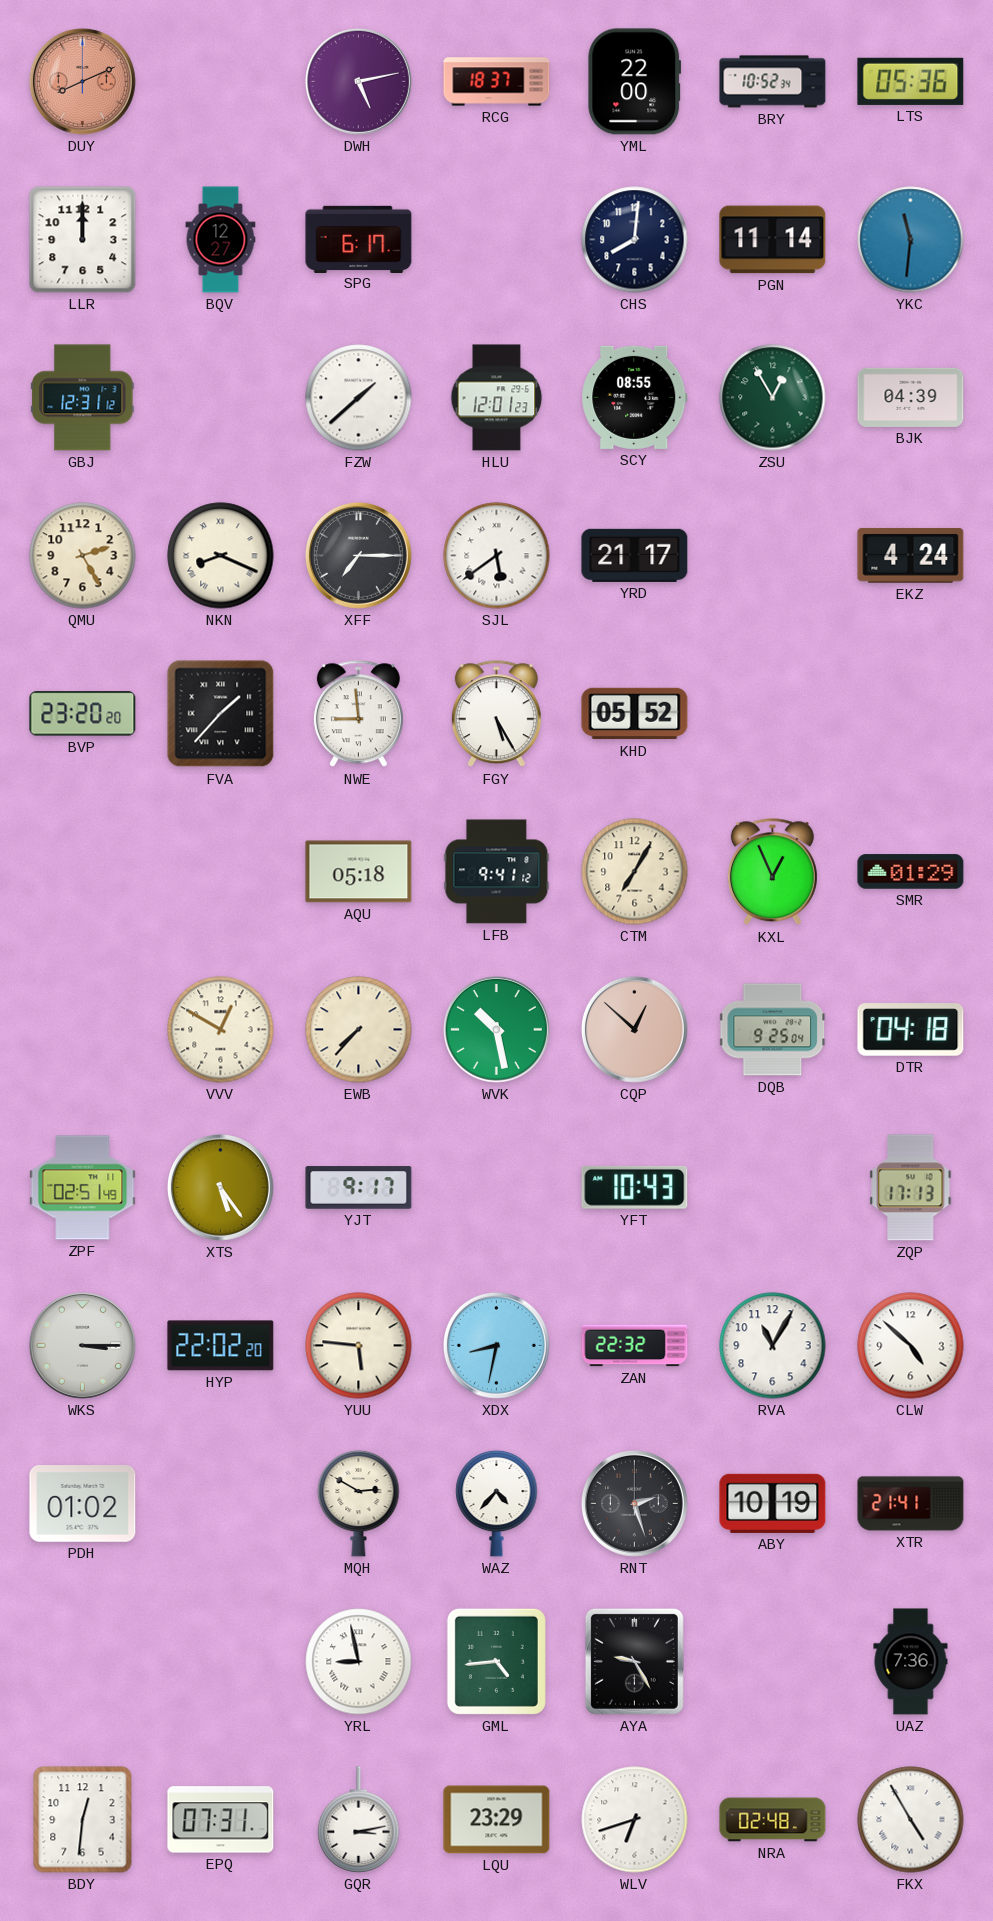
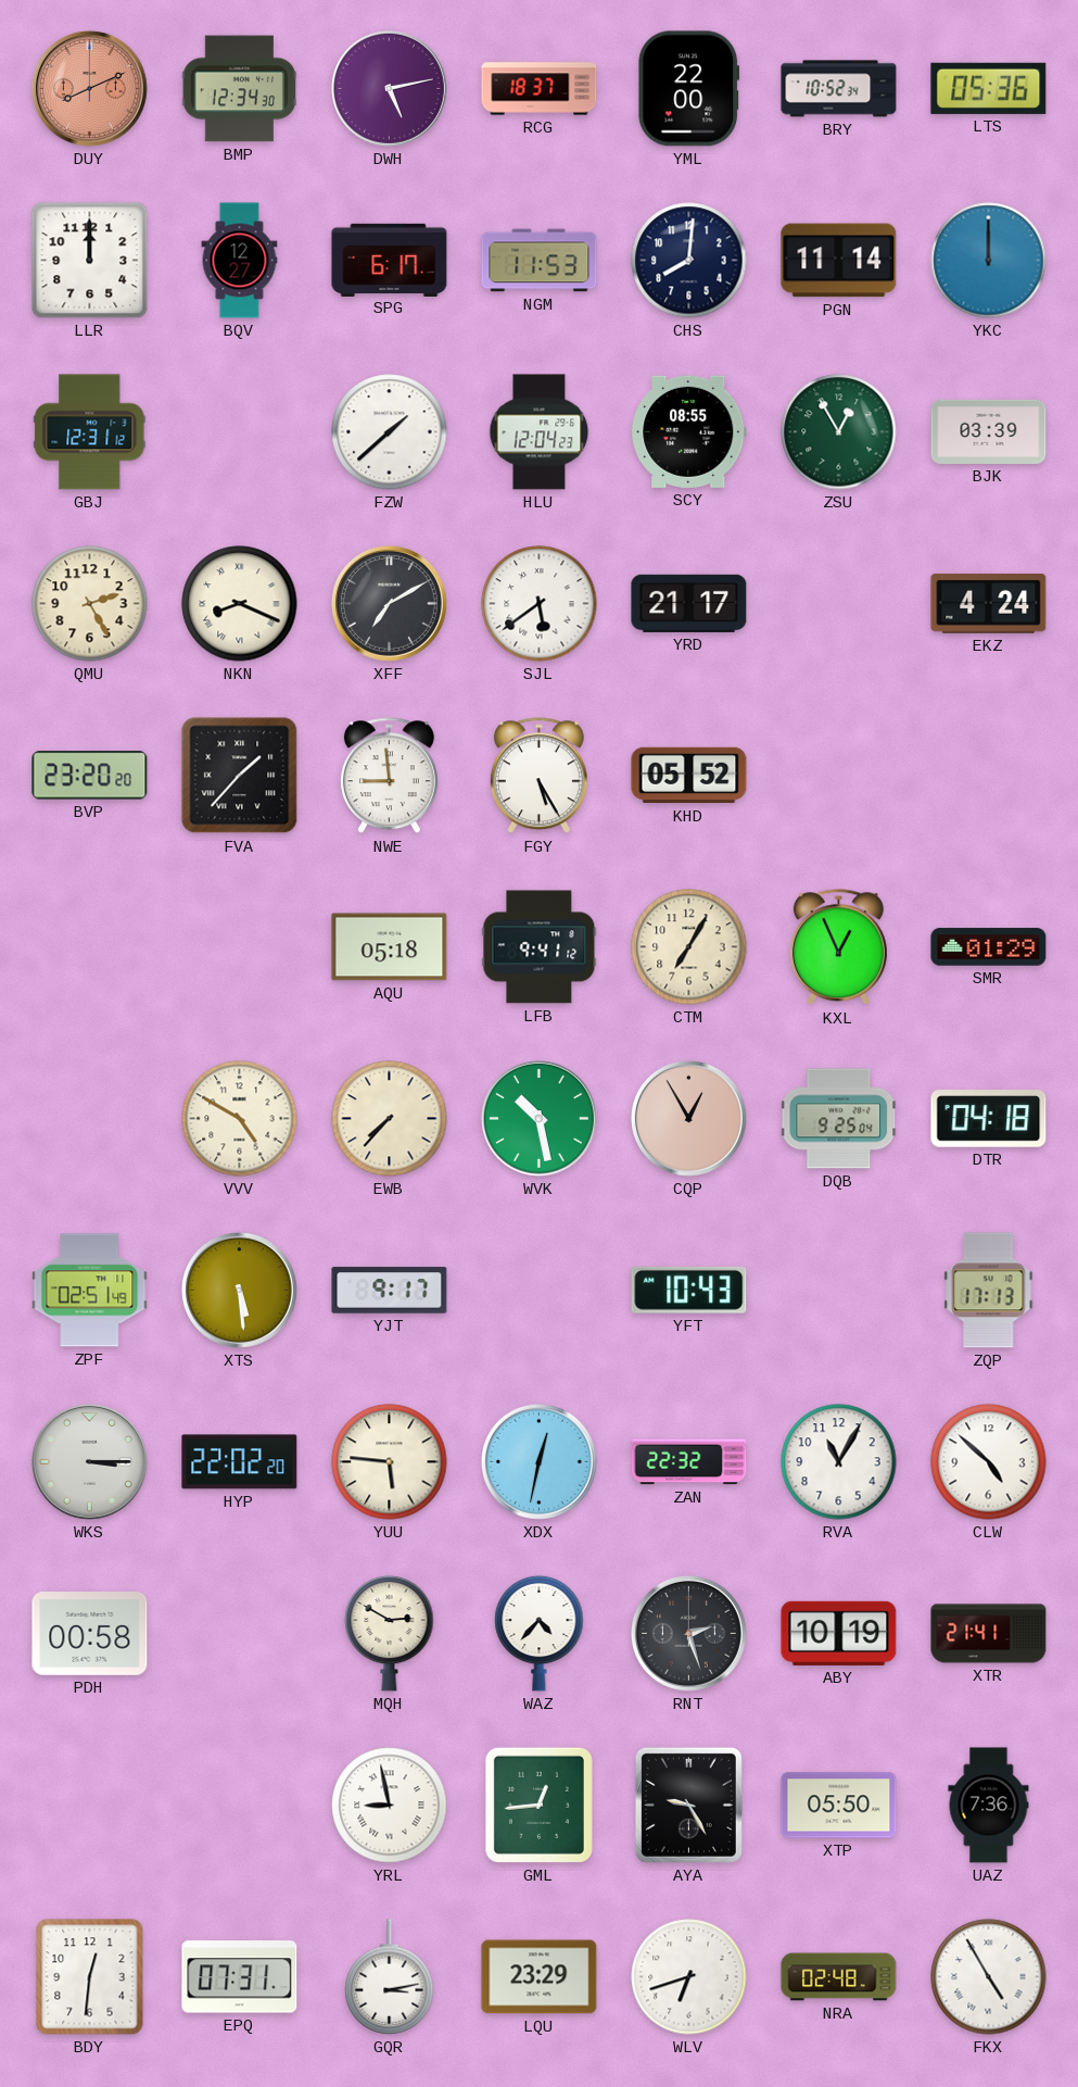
BMP: none -> 12:34 (240, 89)
NGM: none -> 11:53 (540, 261)
YKC: 11:31 -> 12:00 (989, 261)
HLU: 12:01 -> 12:04 (540, 432)
BJK: 04:39 -> 03:39 (989, 431)
XFF: 7:15 -> 7:10 (389, 603)
VVV: 12:50 -> 4:50 (240, 1119)
CQP: 12:52 -> 12:55 (688, 1118)
XTS: 5:24 -> 5:29 (239, 1290)
XDX: 8:32 -> 12:32 (538, 1461)
PDH: 01:02 -> 00:58 (90, 1634)
GML: 4:44 -> 12:44 (538, 1805)
XTP: none -> 05:50 (839, 1806)
